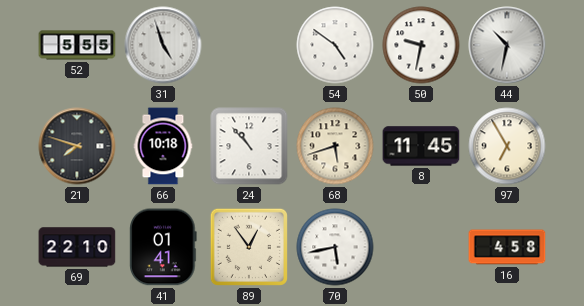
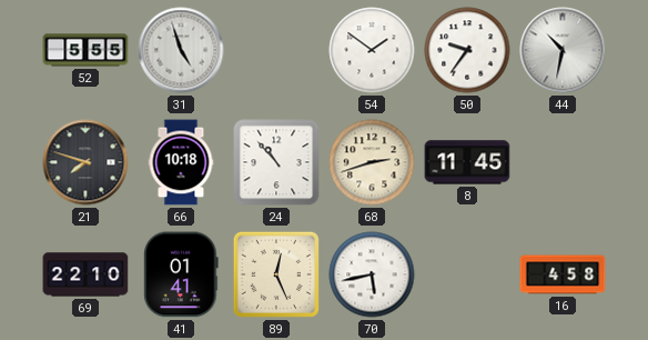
54: 4:51 -> 1:51 (372, 50)
50: 9:32 -> 9:36 (467, 50)
68: 5:42 -> 2:42 (372, 162)
97: 6:55 -> none (507, 146)
89: 12:54 -> 12:26 (276, 274)
